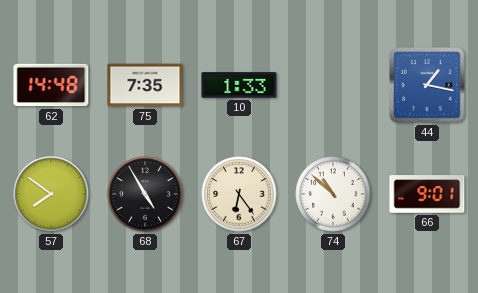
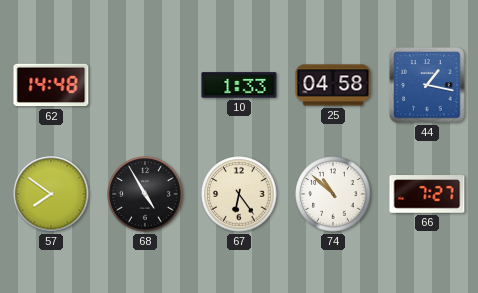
75: 7:35 -> none (145, 85)
25: none -> 04:58 (333, 85)
66: 9:01 -> 7:27 (427, 194)
